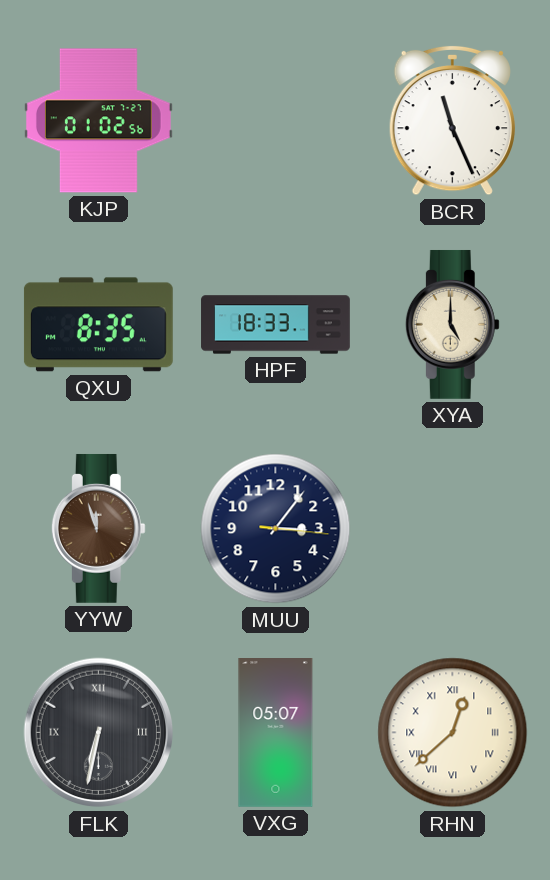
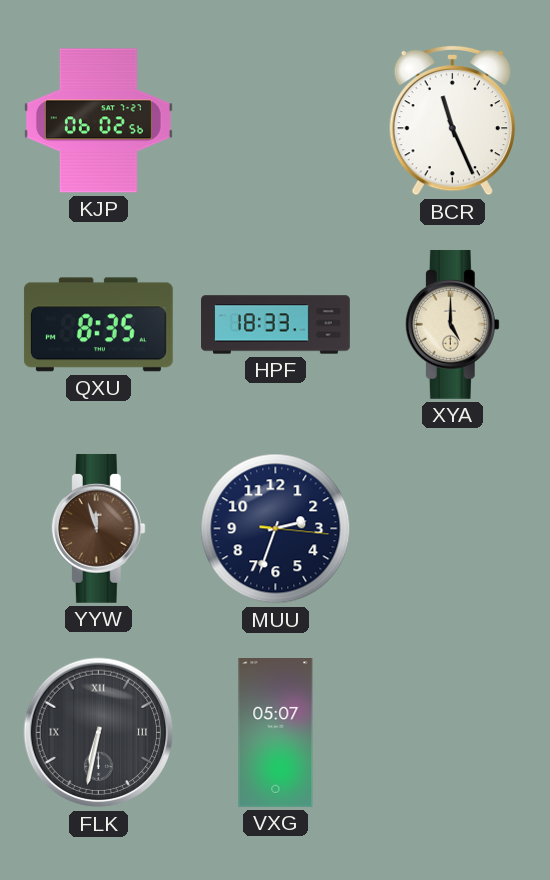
KJP: 01:02 -> 06:02 (98, 121)
MUU: 3:06 -> 2:33 (276, 529)
RHN: 12:38 -> none (453, 733)
